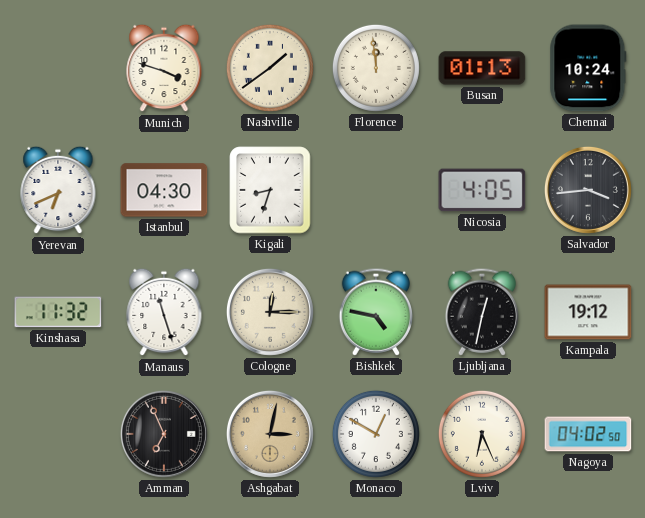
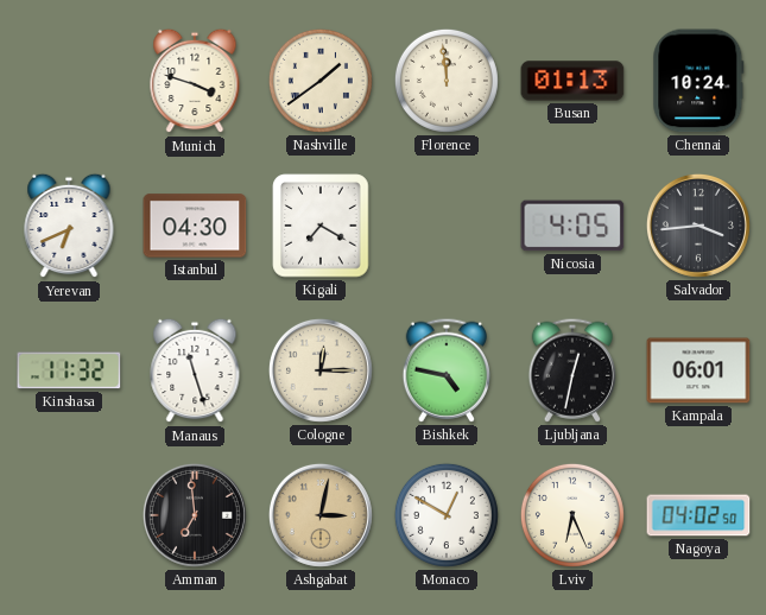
Kigali: 8:33 -> 7:20 (321, 226)
Kampala: 19:12 -> 06:01 (698, 370)
Amman: 6:56 -> 6:59 (195, 515)
